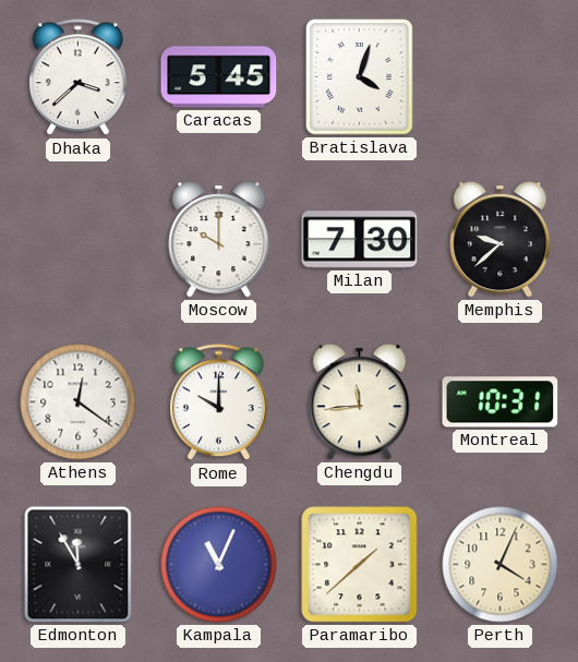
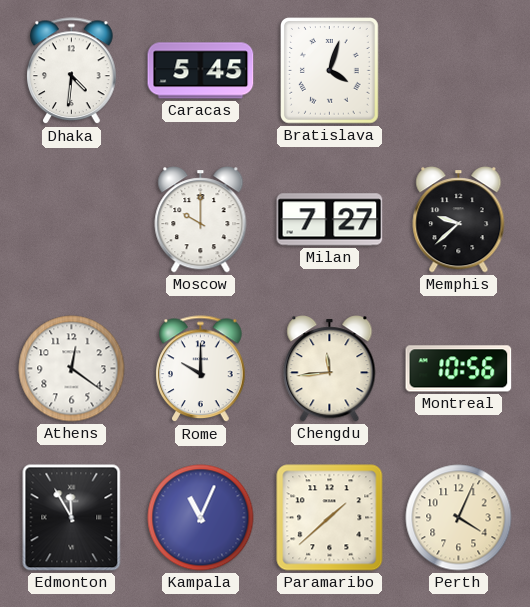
Dhaka: 3:38 -> 4:31 (72, 71)
Milan: 7:30 -> 7:27 (330, 220)
Montreal: 10:31 -> 10:56 (459, 369)
